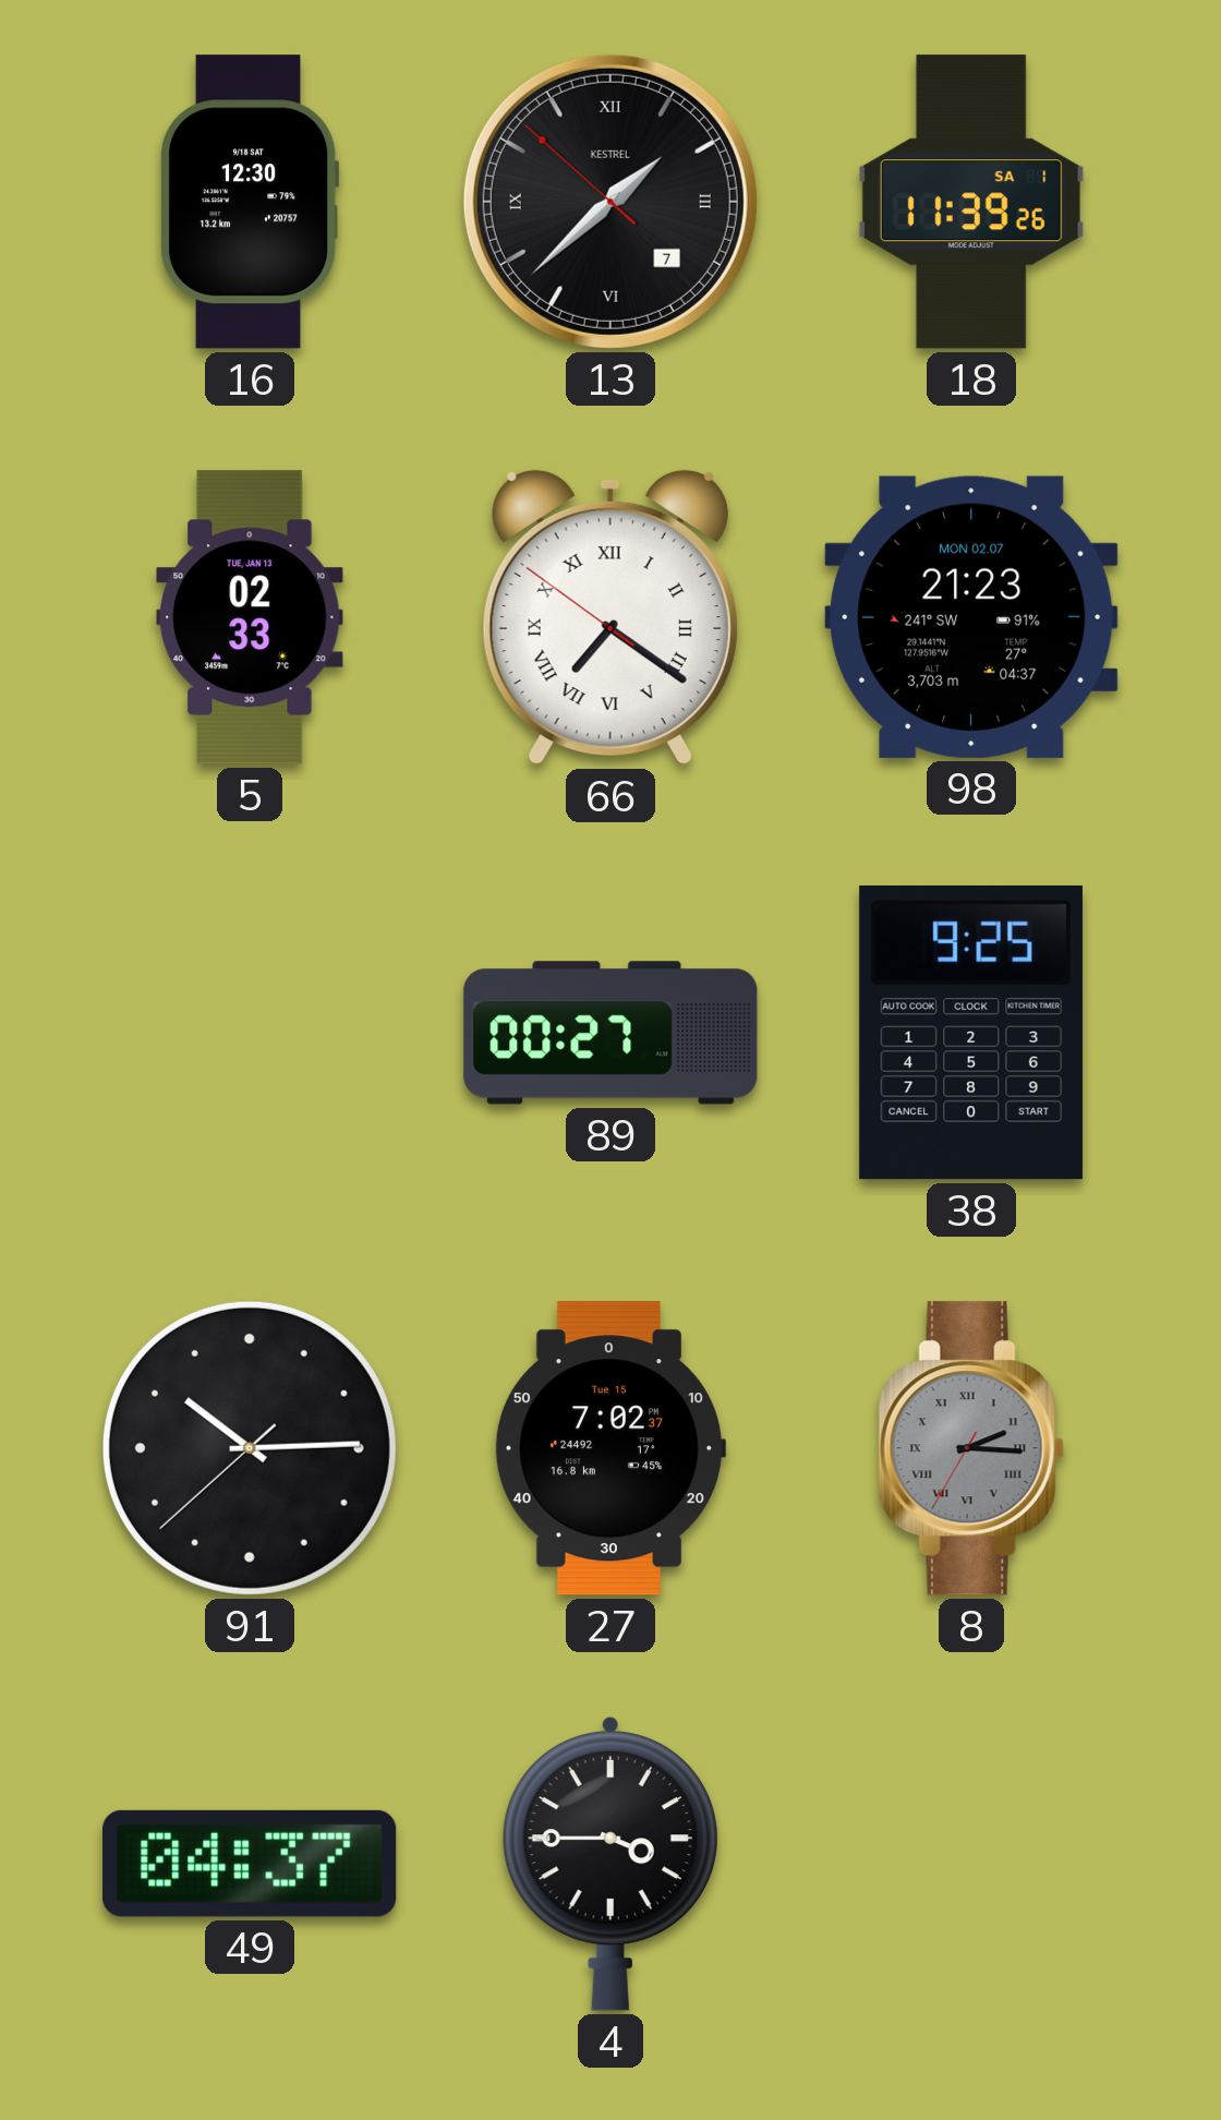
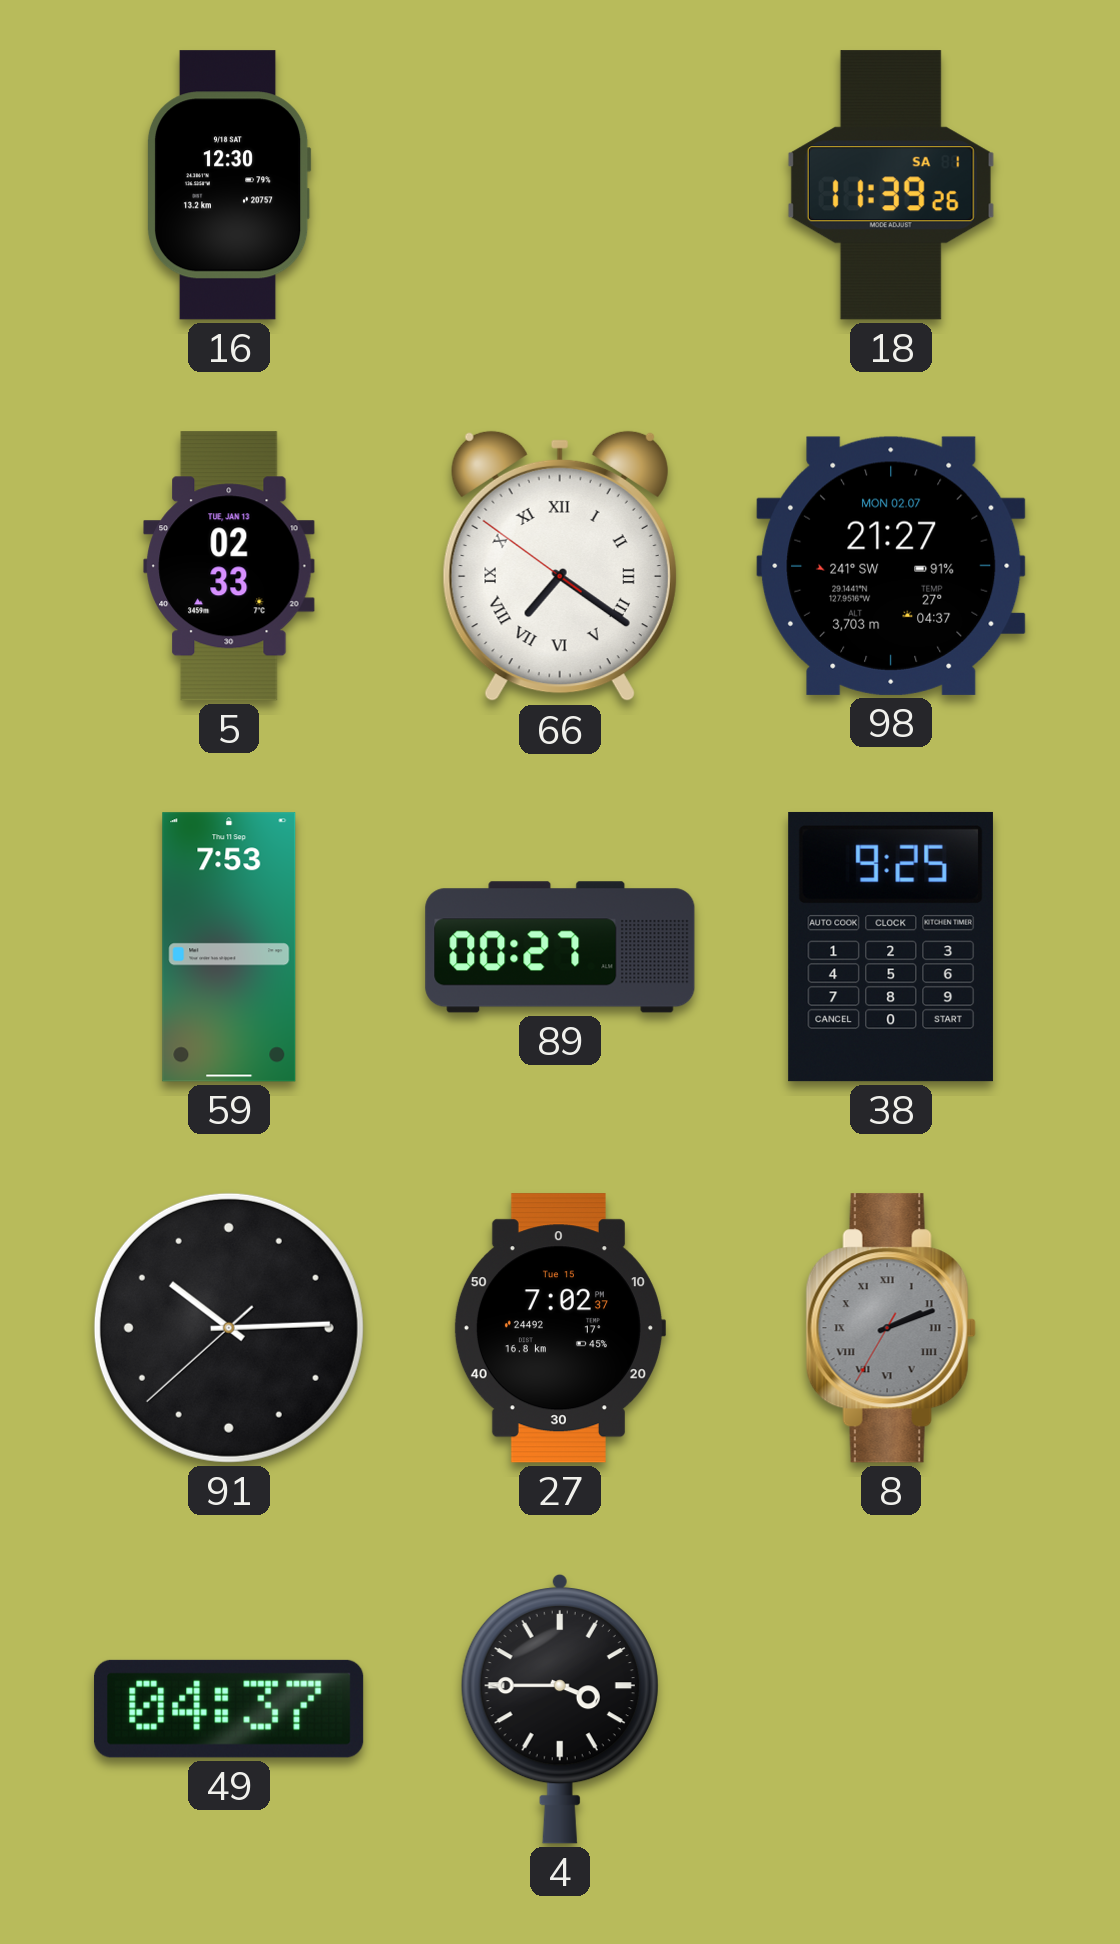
13: 1:37 -> none (610, 202)
98: 21:23 -> 21:27 (891, 566)
59: none -> 7:53 (229, 947)
8: 2:15 -> 2:11 (891, 1328)
